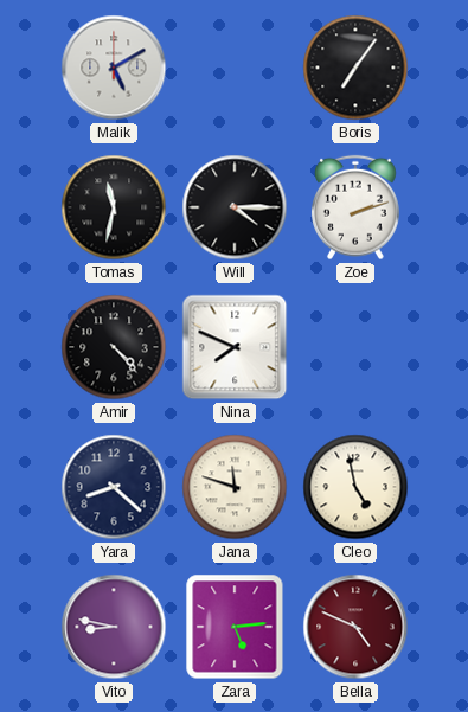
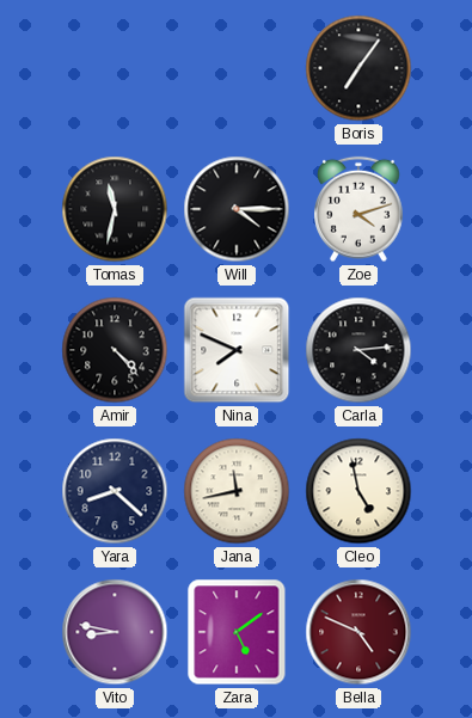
Malik: 5:10 -> none (114, 68)
Zoe: 2:12 -> 4:12 (360, 209)
Carla: none -> 4:14 (358, 350)
Jana: 11:48 -> 11:43 (237, 491)
Zara: 5:14 -> 5:09 (237, 632)
